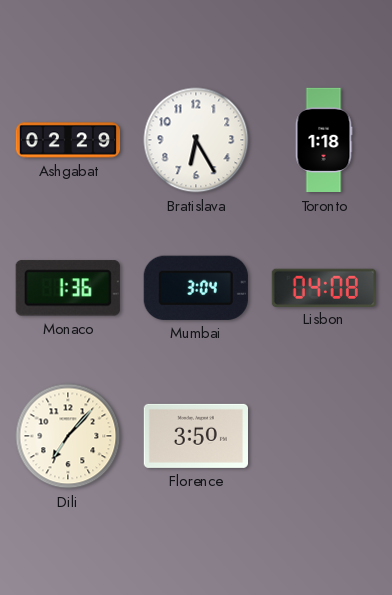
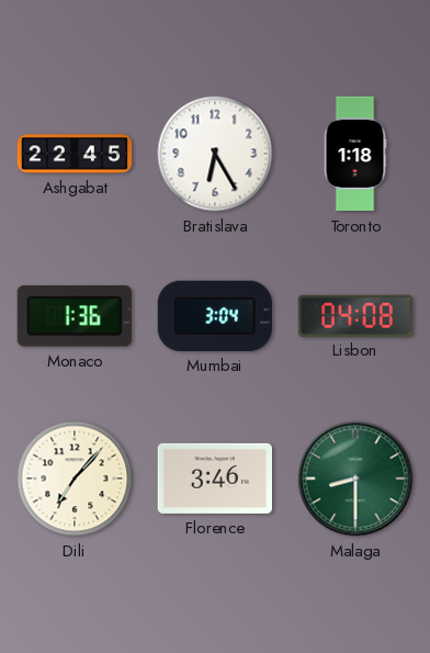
Ashgabat: 02:29 -> 22:45 (75, 154)
Florence: 3:50 -> 3:46 (214, 479)
Malaga: none -> 8:30 (355, 479)
